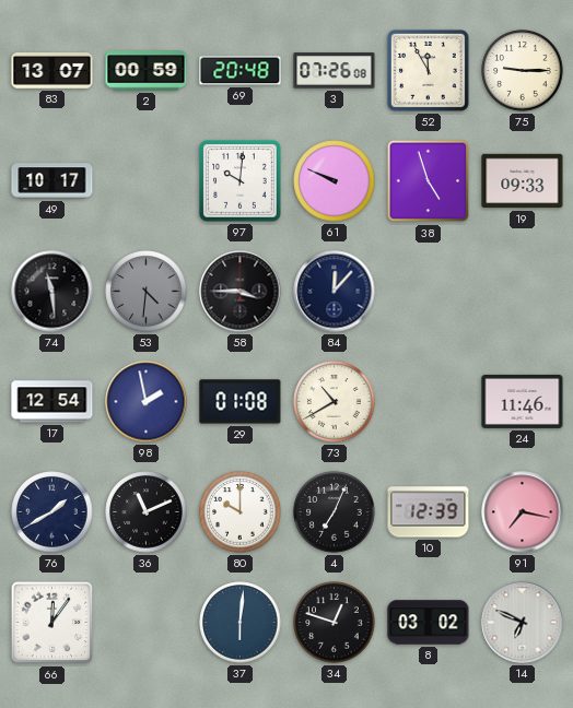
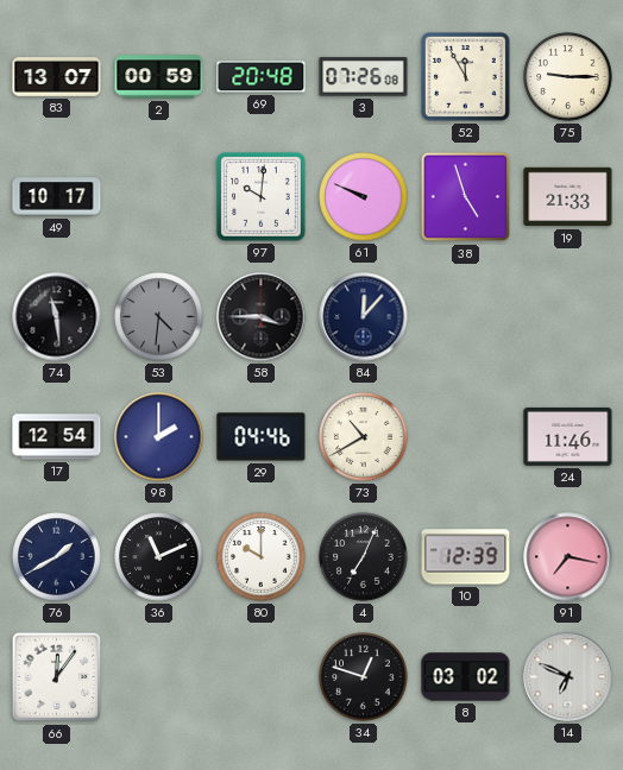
19: 09:33 -> 21:33 (568, 197)
98: 1:58 -> 2:00 (159, 437)
29: 01:08 -> 04:46 (262, 437)
37: 6:01 -> none (241, 623)
